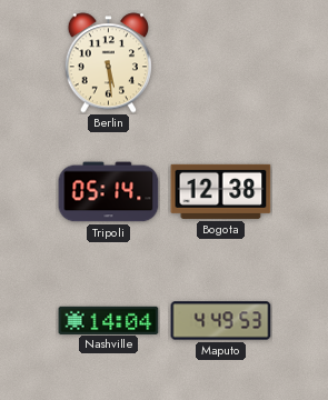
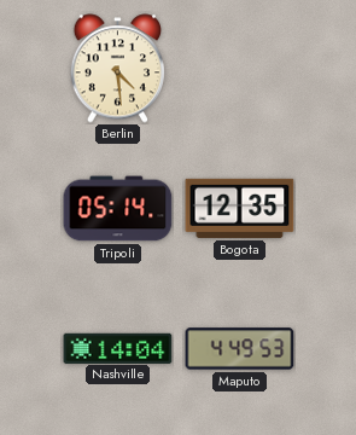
Berlin: 5:29 -> 4:29 (117, 69)
Bogota: 12:38 -> 12:35 (240, 208)
